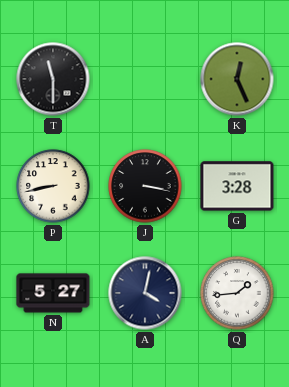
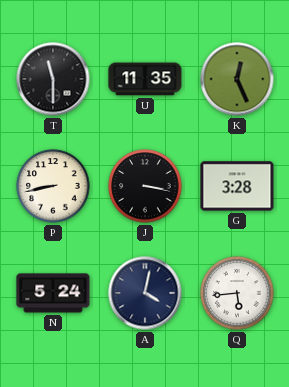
U: none -> 11:35 (145, 79)
N: 5:27 -> 5:24 (53, 293)
Q: 1:44 -> 5:44 (237, 293)
